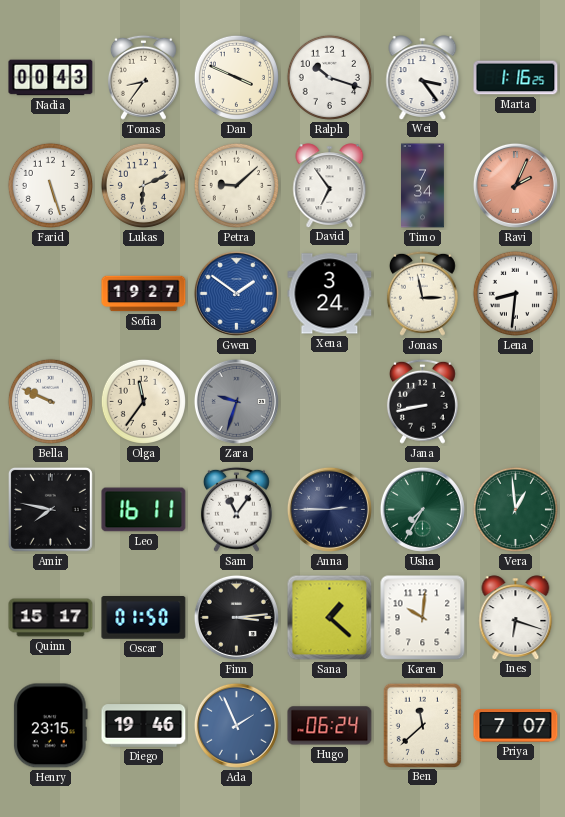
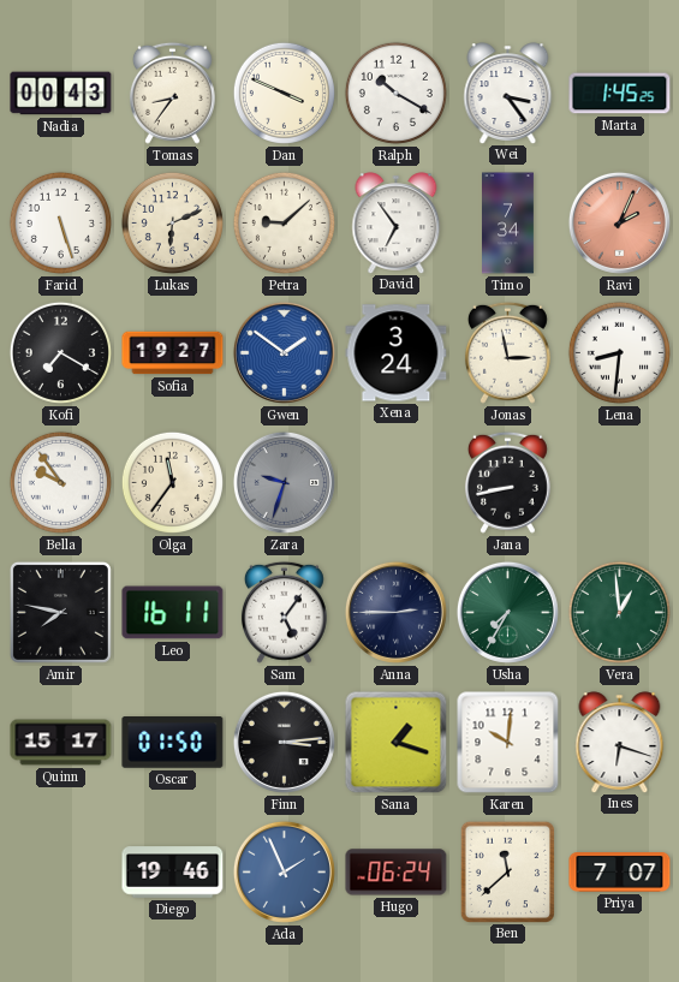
Ralph: 10:18 -> 10:20 (395, 93)
Marta: 1:16 -> 1:45 (620, 94)
Kofi: none -> 7:20 (60, 352)
Bella: 9:49 -> 9:54 (60, 482)
Sam: 11:06 -> 5:06 (284, 612)
Sana: 1:22 -> 1:18 (397, 743)
Henry: 23:15 -> none (50, 726)
